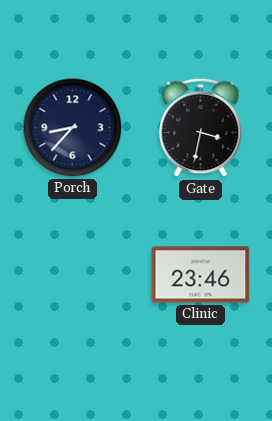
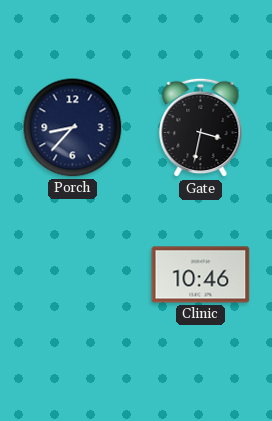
Clinic: 23:46 -> 10:46 (201, 275)
